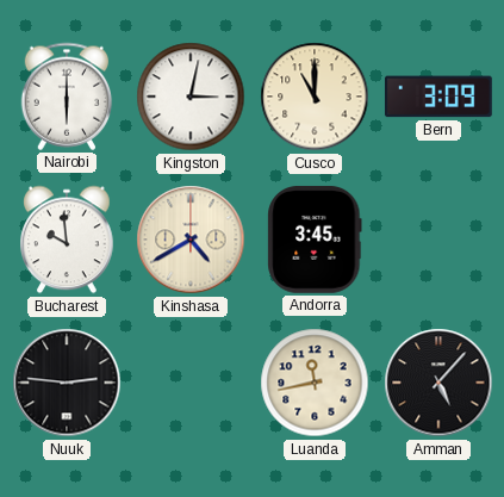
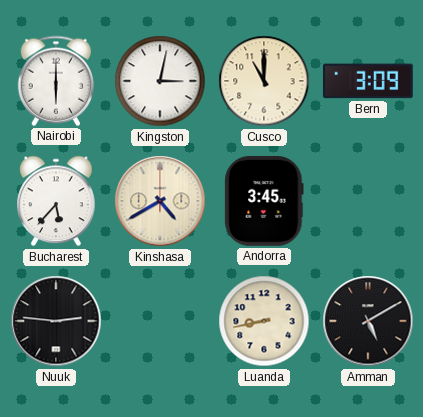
Bucharest: 9:59 -> 5:37 (56, 201)
Luanda: 11:43 -> 8:43 (264, 321)
Amman: 5:07 -> 5:10 (368, 321)
